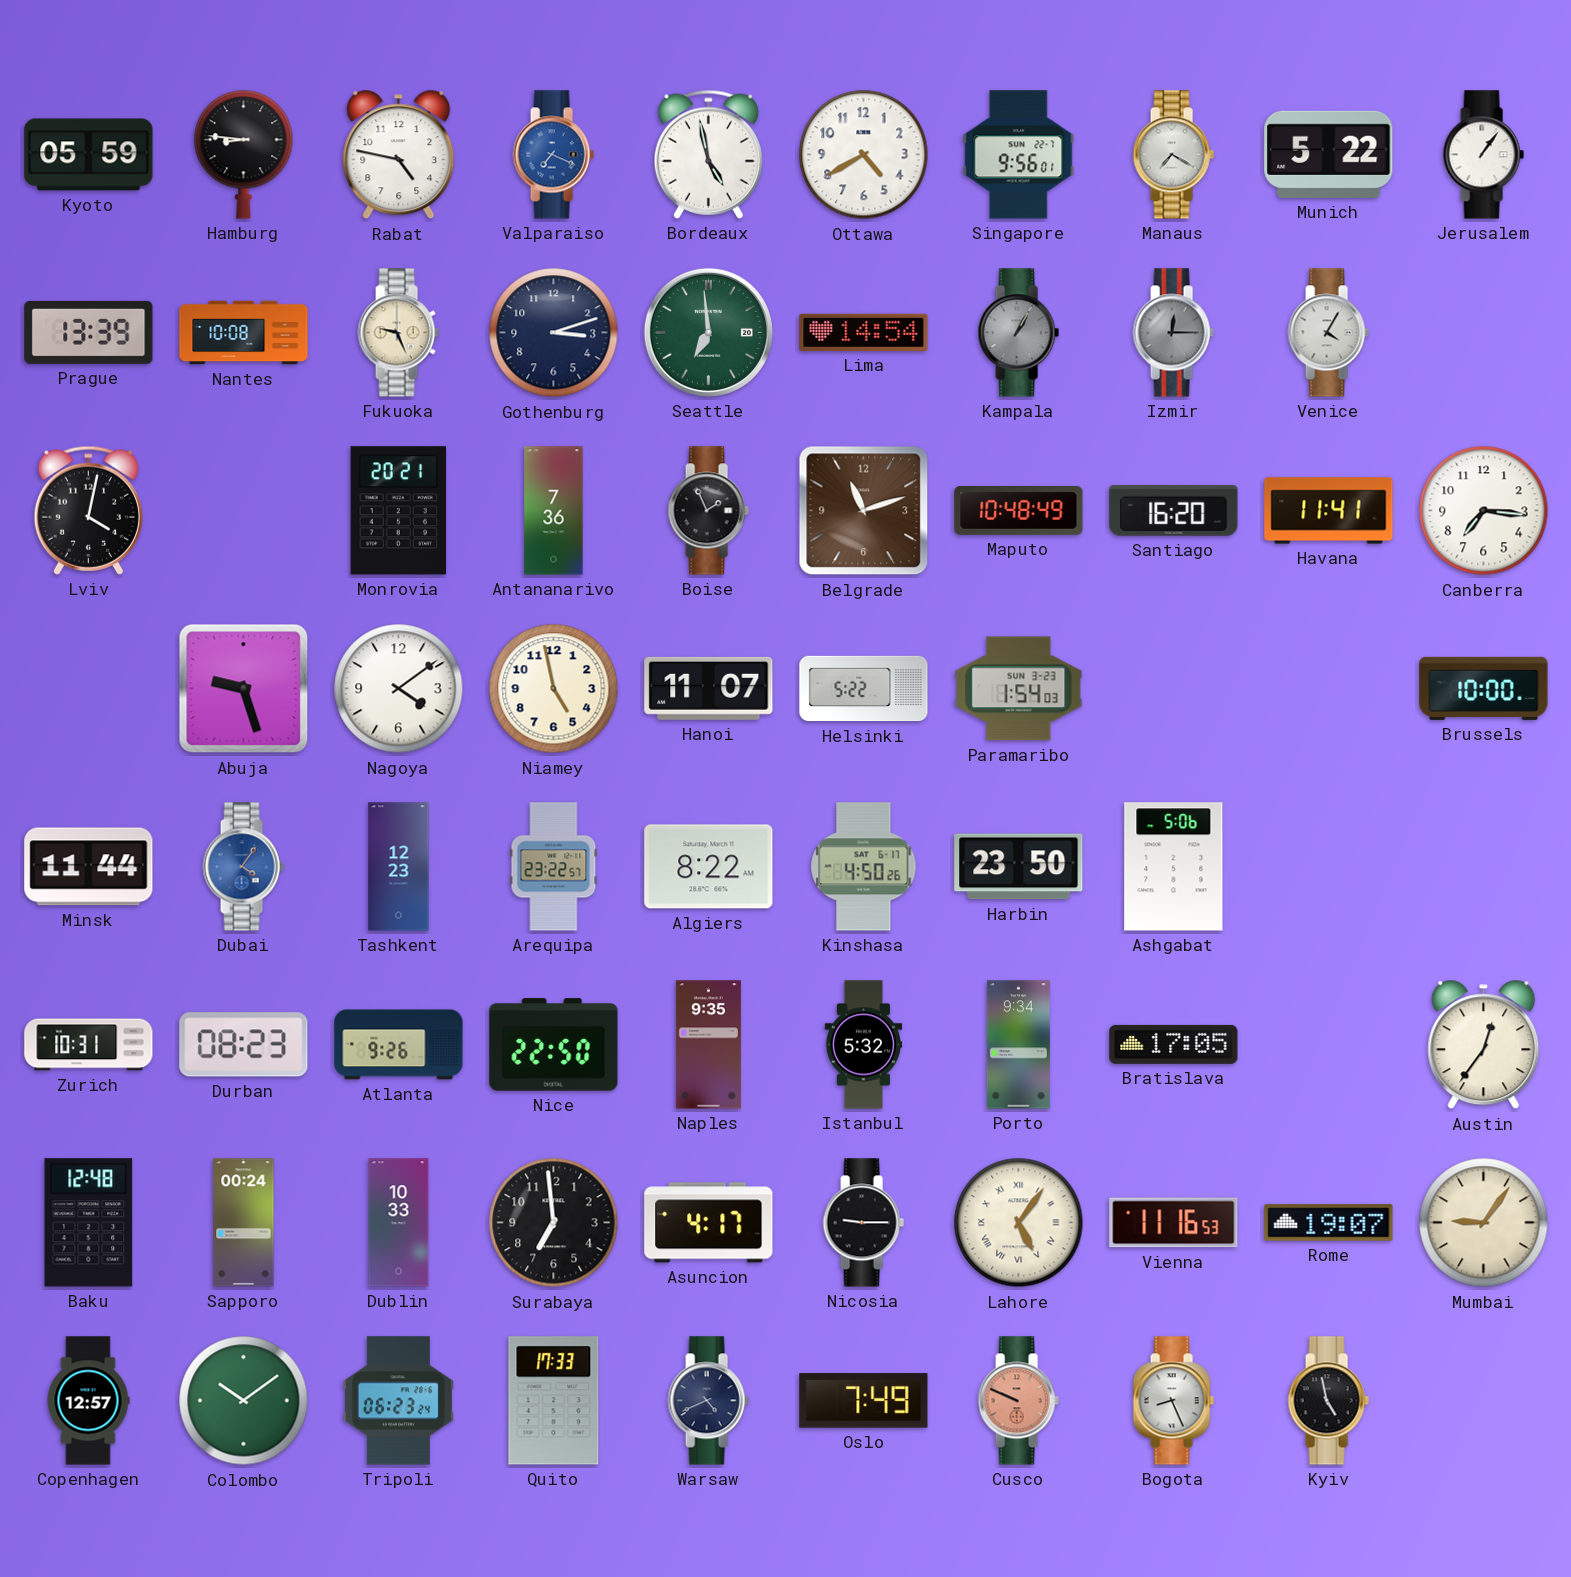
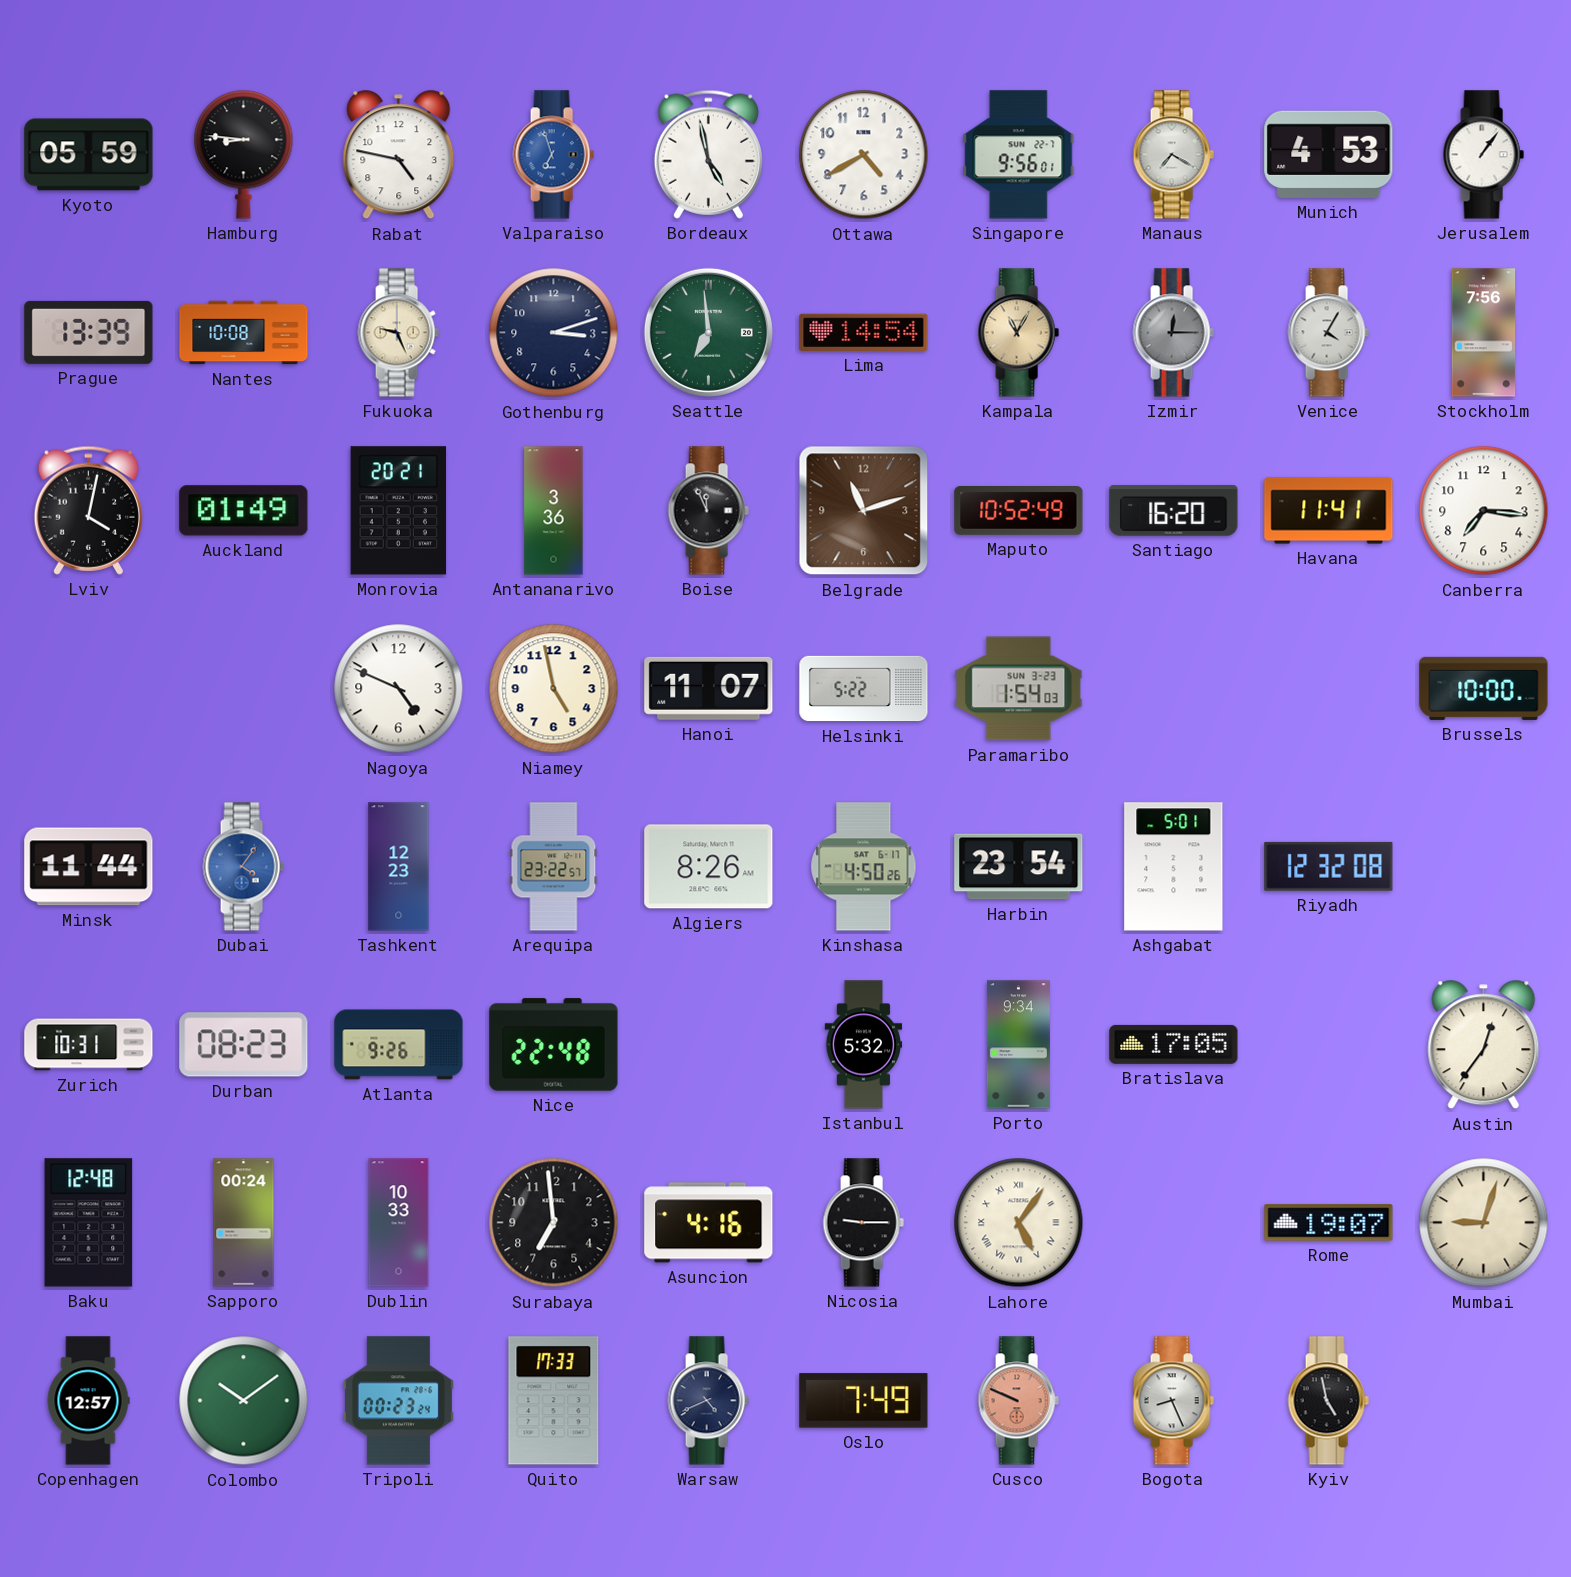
Valparaiso: 7:19 -> 6:57 (553, 155)
Munich: 5:22 -> 4:53 (1329, 154)
Kampala: 1:05 -> 11:05 (1018, 333)
Kampala dial: grey -> champagne (1018, 333)
Stockholm: none -> 7:56 (1484, 333)
Auckland: none -> 01:49 (244, 511)
Antananarivo: 7:36 -> 3:36 (554, 511)
Boise: 1:56 -> 11:56 (708, 511)
Maputo: 10:48 -> 10:52 (1019, 511)
Abuja: 9:27 -> none (244, 689)
Nagoya: 4:09 -> 4:49 (399, 689)
Algiers: 8:22 -> 8:26 (709, 867)
Harbin: 23:50 -> 23:54 (1019, 867)
Ashgabat: 5:06 -> 5:01 (1174, 867)
Riyadh: none -> 12:32 (1329, 866)
Nice: 22:50 -> 22:48 (554, 1045)
Naples: 9:35 -> none (708, 1045)
Asuncion: 4:17 -> 4:16 (709, 1223)
Vienna: 11:16 -> none (1174, 1223)
Mumbai: 9:06 -> 9:03 (1484, 1223)
Tripoli: 06:23 -> 00:23 (398, 1401)
